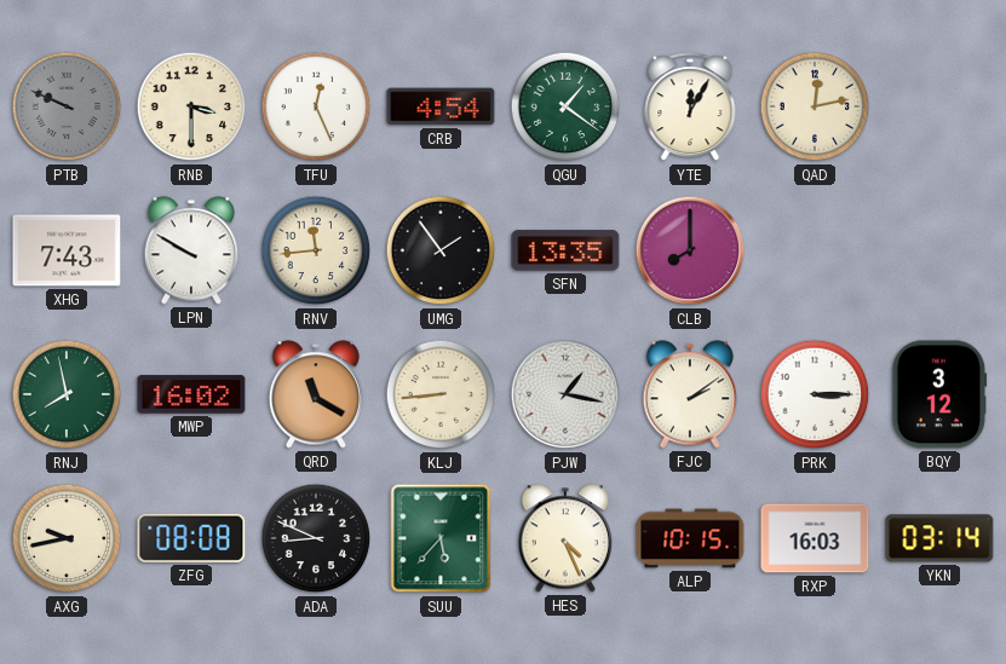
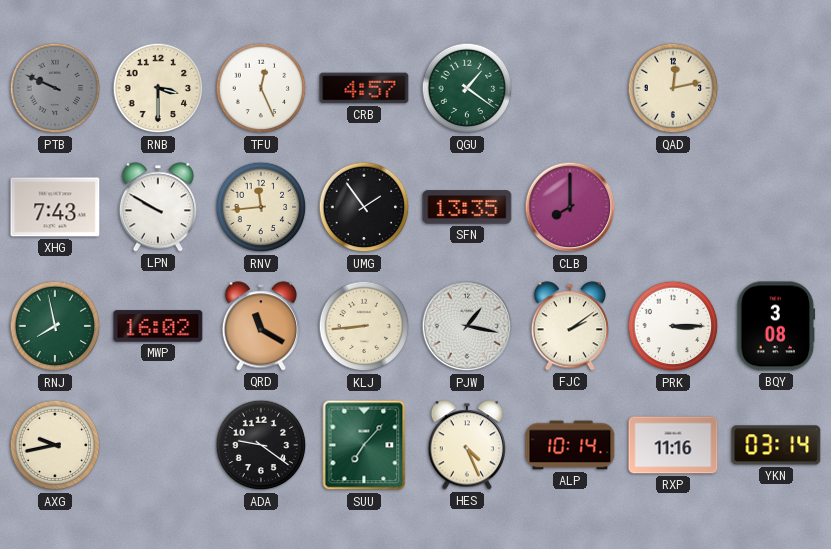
CRB: 4:54 -> 4:57 (364, 88)
YTE: 12:05 -> none (690, 108)
BQY: 3:12 -> 3:08 (776, 326)
ZFG: 08:08 -> none (191, 538)
ADA: 8:49 -> 9:21 (261, 445)
SUU: 5:37 -> 7:07 (364, 445)
ALP: 10:15 -> 10:14 (570, 445)
RXP: 16:03 -> 11:16 (673, 445)
